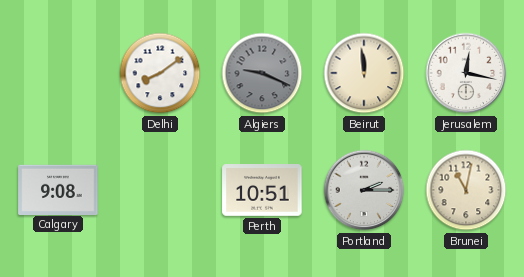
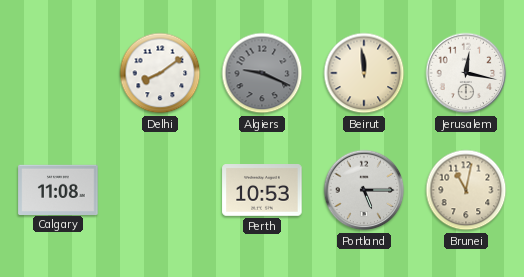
Calgary: 9:08 -> 11:08 (58, 189)
Perth: 10:51 -> 10:53 (262, 191)
Portland: 2:15 -> 5:15 (364, 190)
